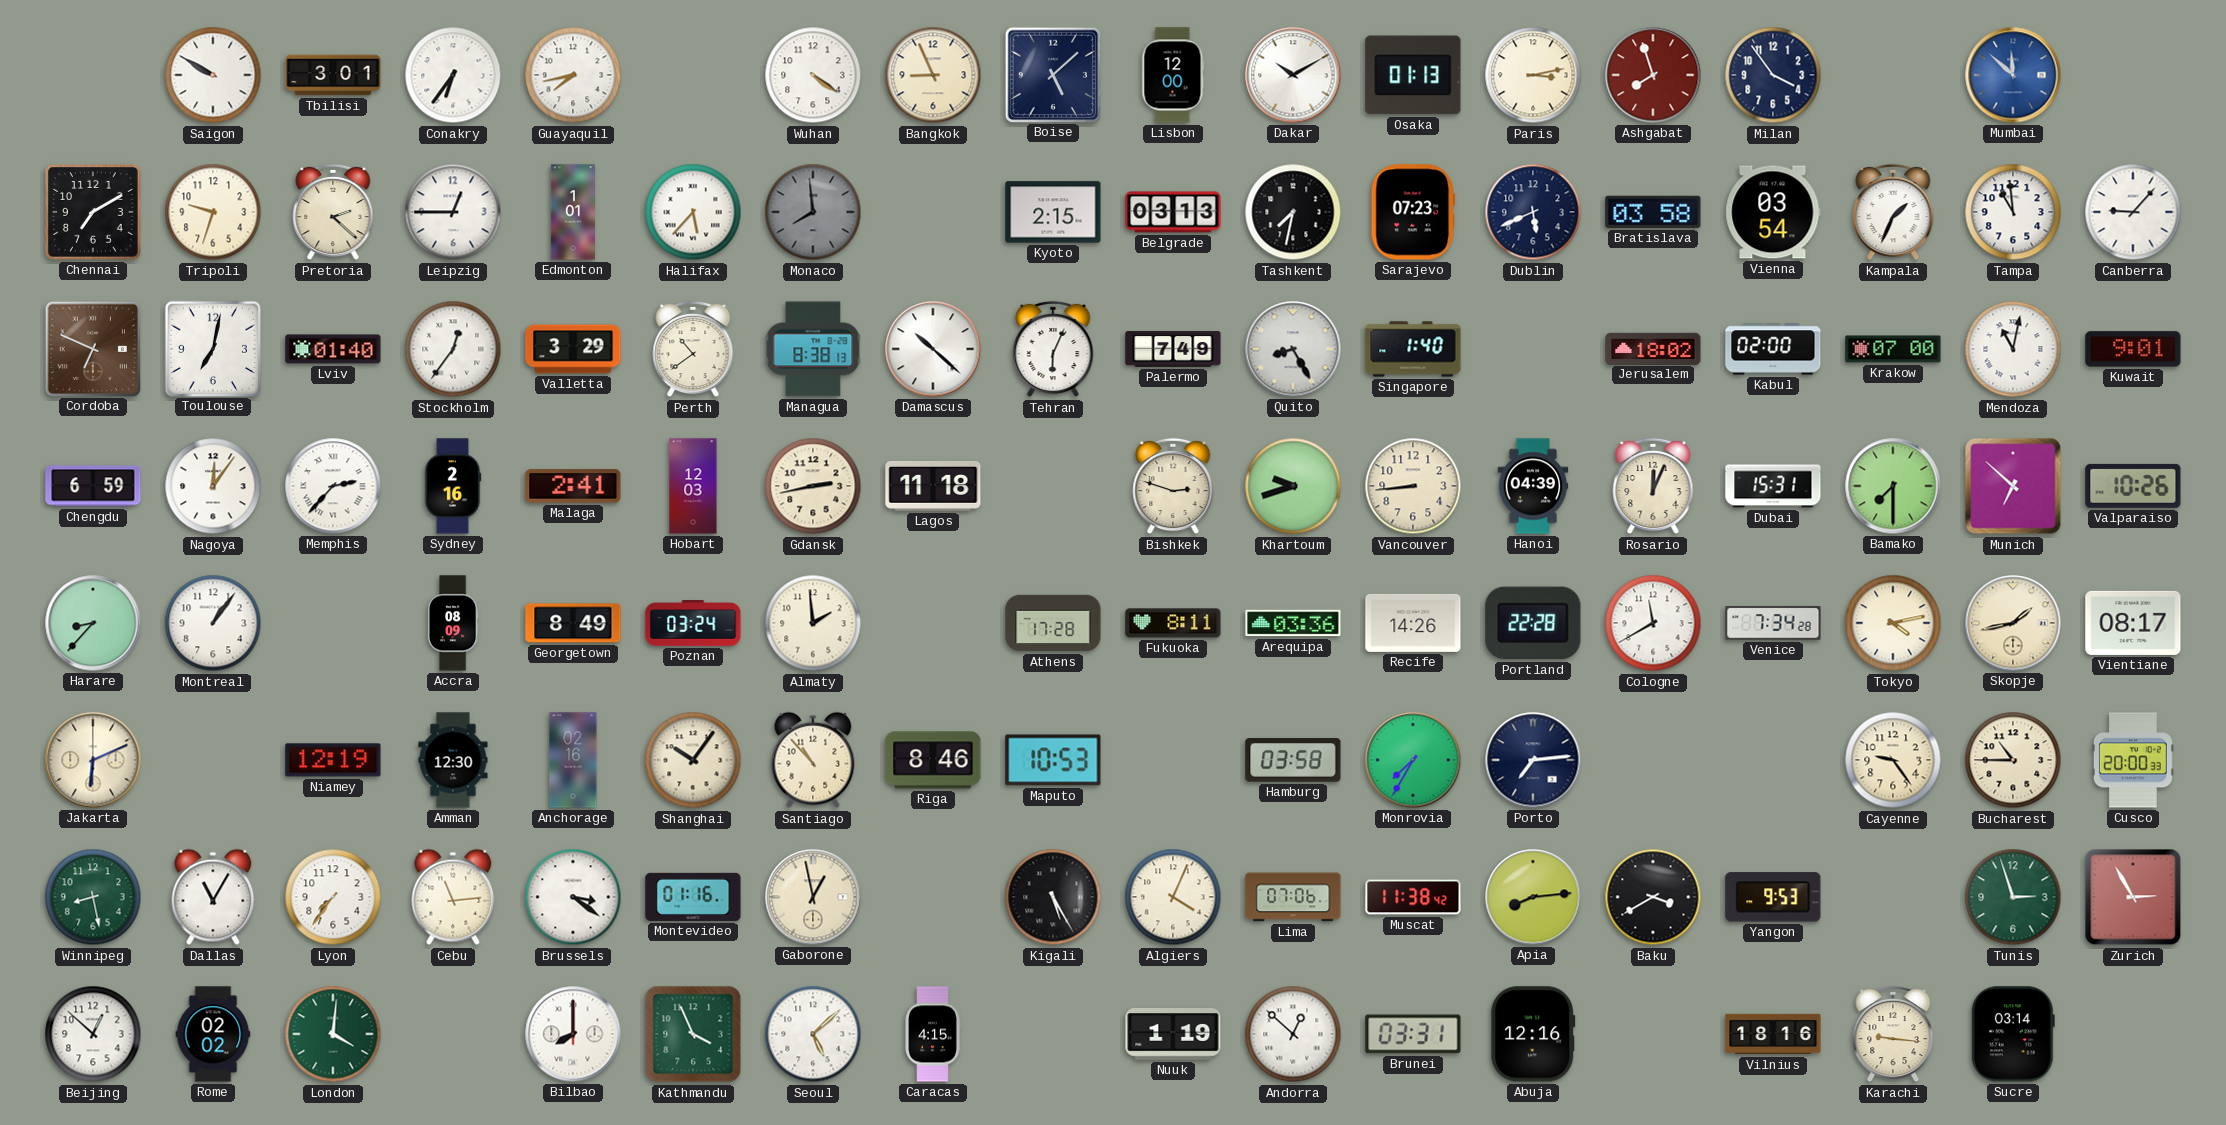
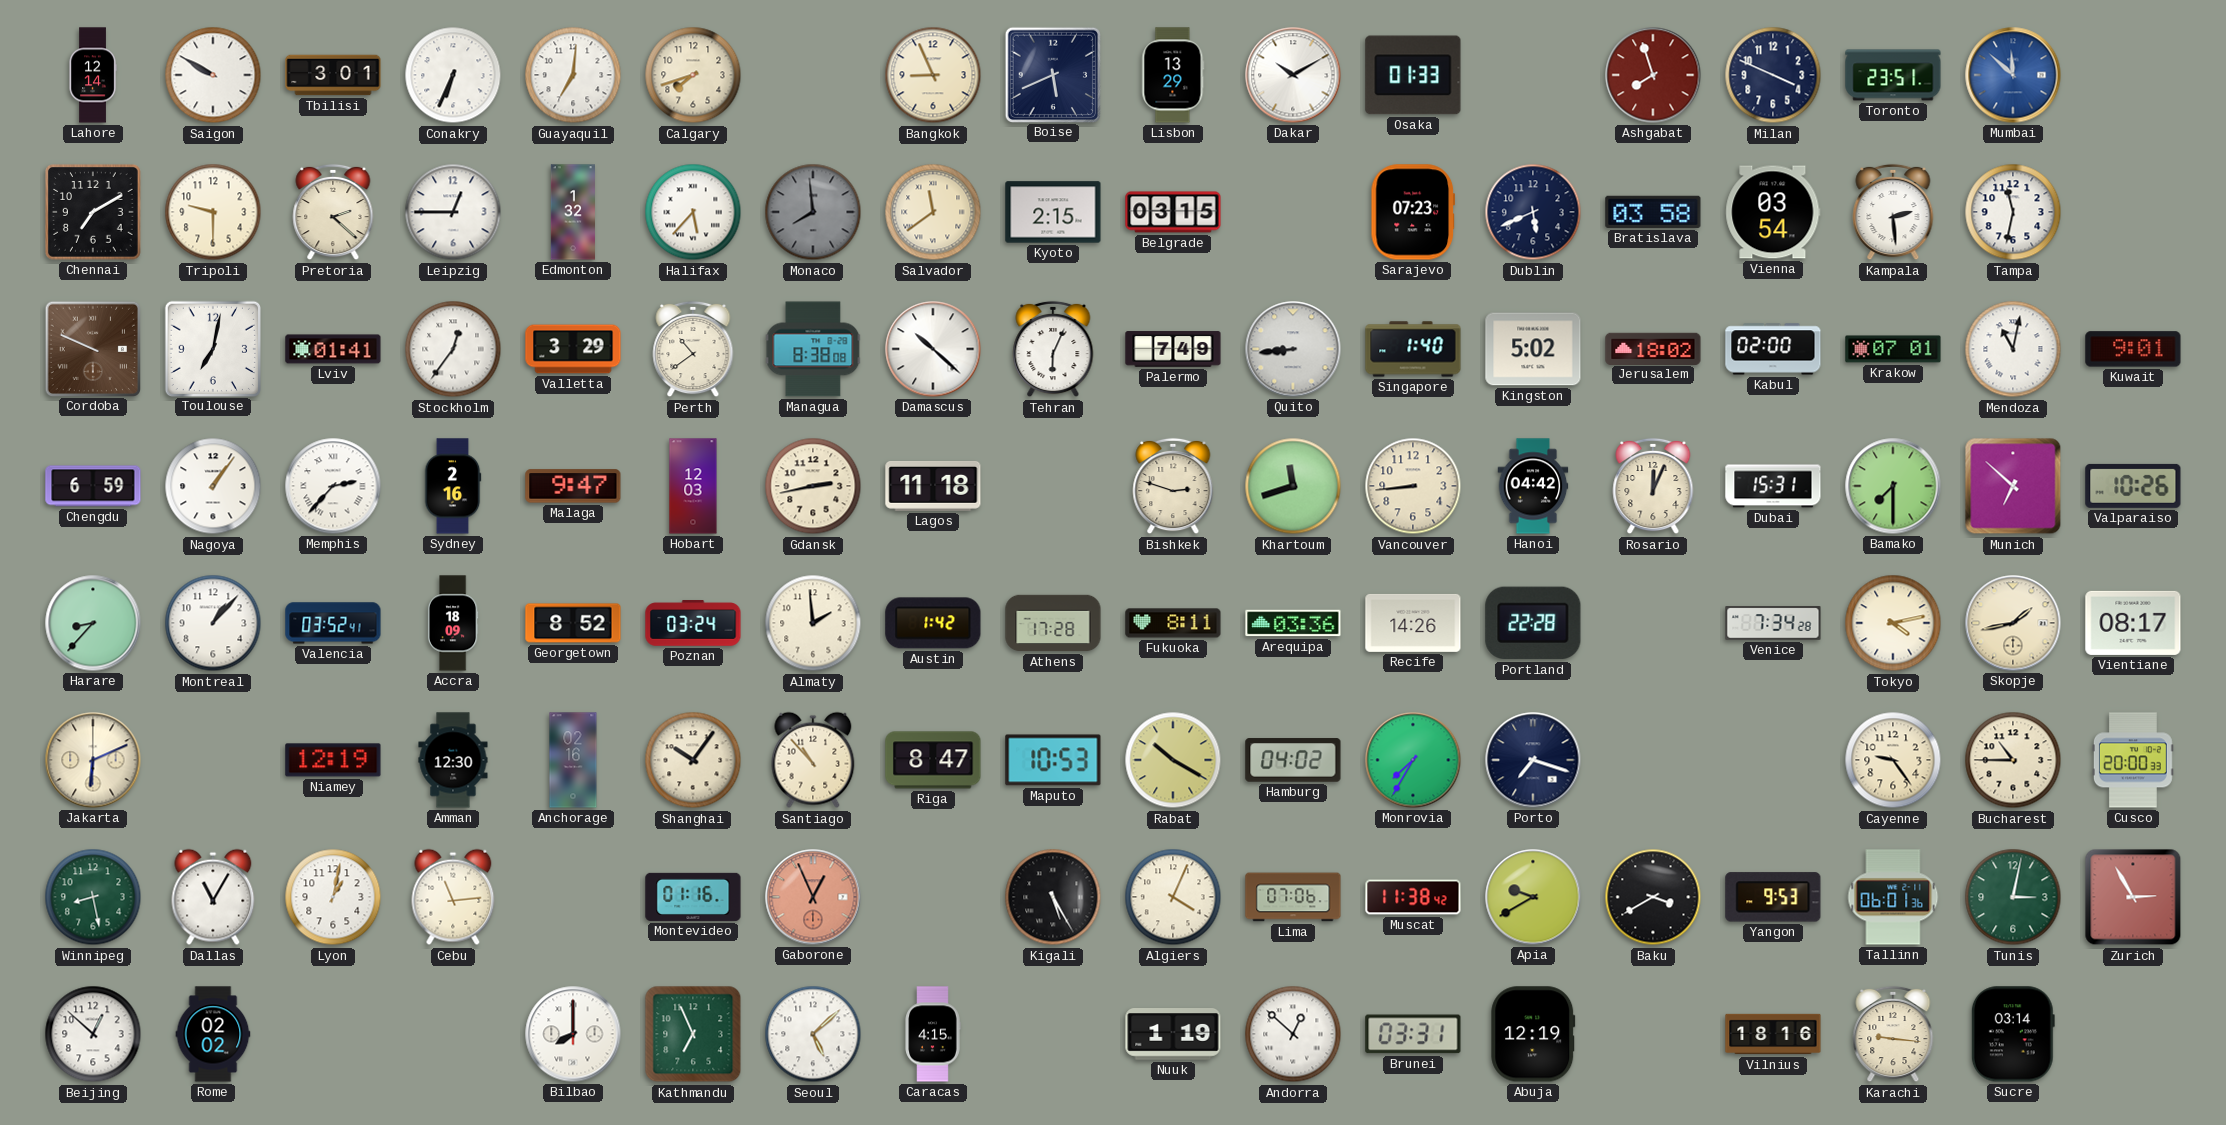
Lahore: none -> 12:14 (93, 75)
Conakry: 6:36 -> 6:34 (453, 75)
Guayaquil: 7:43 -> 7:01 (573, 75)
Calgary: none -> 7:42 (693, 75)
Wuhan: 4:21 -> none (813, 75)
Boise: 5:08 -> 5:41 (1052, 74)
Lisbon: 12:00 -> 13:29 (1173, 75)
Osaka: 01:13 -> 01:33 (1413, 75)
Paris: 3:13 -> none (1533, 75)
Milan: 3:54 -> 3:49 (1773, 75)
Toronto: none -> 23:51 (1893, 75)
Tripoli: 9:33 -> 9:30 (213, 212)
Edmonton: 1:01 -> 1:32 (572, 212)
Salvador: none -> 11:39 (933, 212)
Belgrade: 03:13 -> 03:15 (1173, 212)
Tashkent: 7:32 -> none (1293, 212)
Kampala: 1:34 -> 2:29 (1893, 212)
Tampa: 10:59 -> 11:32 (2013, 212)
Canberra: 9:07 -> none (2133, 212)
Cordoba: 6:49 -> 9:49 (92, 348)
Lviv: 01:40 -> 01:41 (333, 349)
Managua: 8:38:13 -> 8:38:08 (813, 349)
Quito: 8:25 -> 8:44 (1293, 349)
Kingston: none -> 5:02 (1533, 349)
Krakow: 07:00 -> 07:01 (1893, 349)
Nagoya: 12:06 -> 1:06 (213, 486)
Malaga: 2:41 -> 9:47 (573, 486)
Khartoum: 9:42 -> 11:42 (1293, 486)
Hanoi: 04:39 -> 04:42 (1533, 486)
Montreal: 1:06 -> 1:07 (213, 623)
Valencia: none -> 03:52 (333, 623)
Accra: 08:09 -> 18:09 (453, 623)
Georgetown: 8:49 -> 8:52 (573, 623)
Austin: none -> 1:42 (933, 623)
Cologne: 11:40 -> none (1653, 623)
Riga: 8:46 -> 8:47 (933, 760)
Rabat: none -> 10:20 (1173, 760)
Hamburg: 03:58 -> 04:02 (1293, 760)
Porto: 7:14 -> 7:18 (1533, 760)
Lyon: 7:36 -> 1:02 (333, 897)
Brussels: 3:21 -> none (573, 897)
Gaborone: 12:58 -> 12:56 (813, 897)
Gaborone dial: cream -> salmon (813, 897)
Apia: 8:14 -> 9:40 (1533, 897)
Tallinn: none -> 06:01 (1893, 897)
Tunis: 2:57 -> 3:02 (2013, 897)
London: 4:01 -> none (333, 1034)
Kathmandu: 3:56 -> 6:56 (693, 1034)
Abuja: 12:16 -> 12:19 (1533, 1034)
